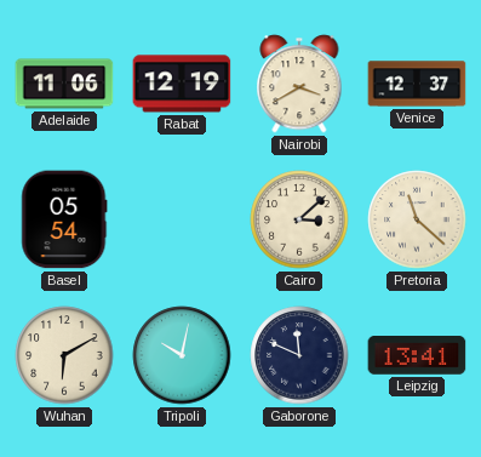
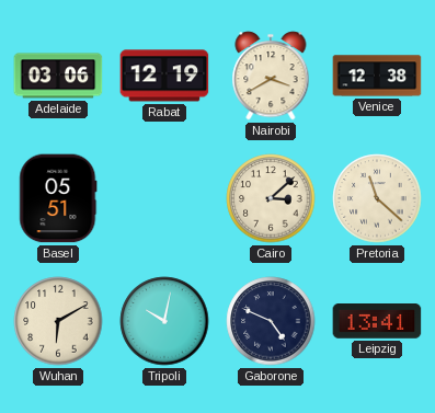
Adelaide: 11:06 -> 03:06 (58, 76)
Venice: 12:37 -> 12:38 (377, 76)
Basel: 05:54 -> 05:51 (58, 198)
Gaborone: 11:49 -> 4:49 (271, 321)
